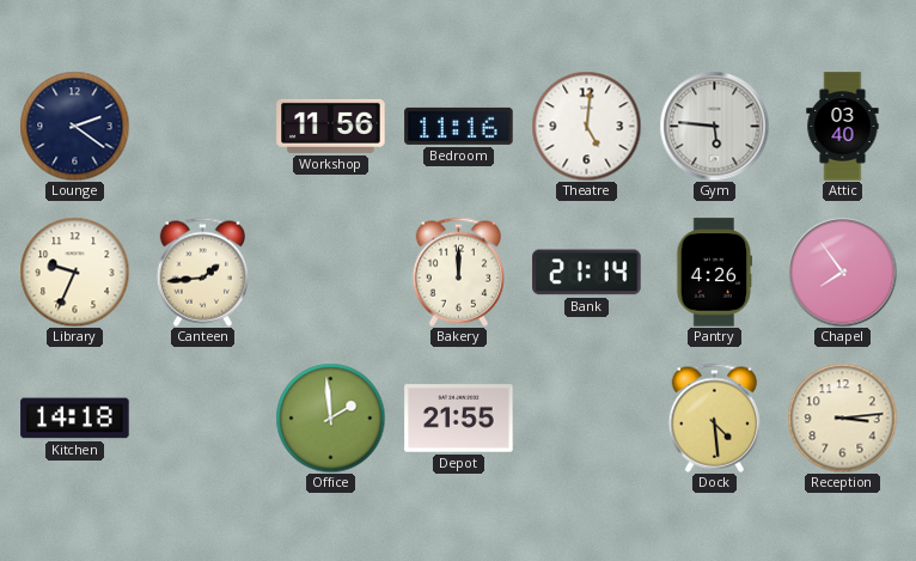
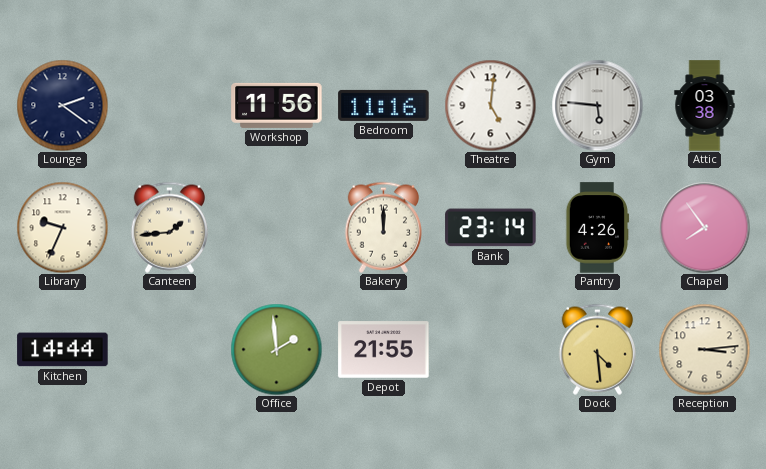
Attic: 03:40 -> 03:38 (705, 106)
Bank: 21:14 -> 23:14 (491, 228)
Kitchen: 14:18 -> 14:44 (63, 350)
